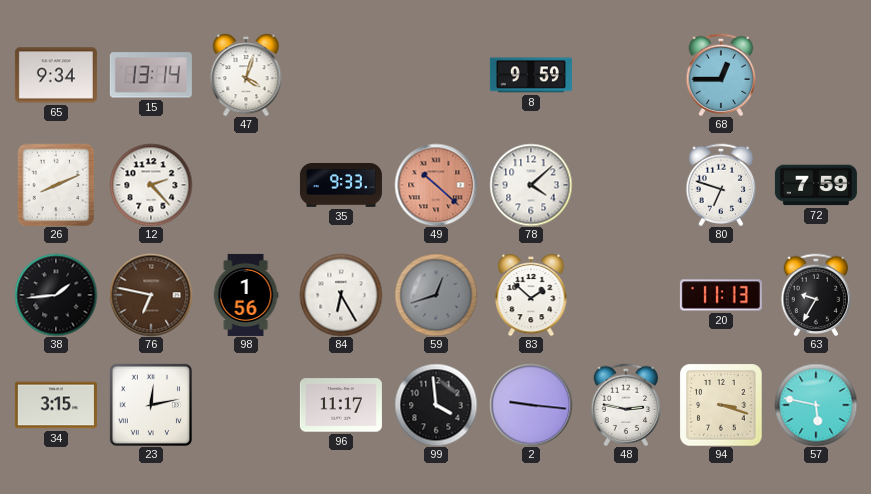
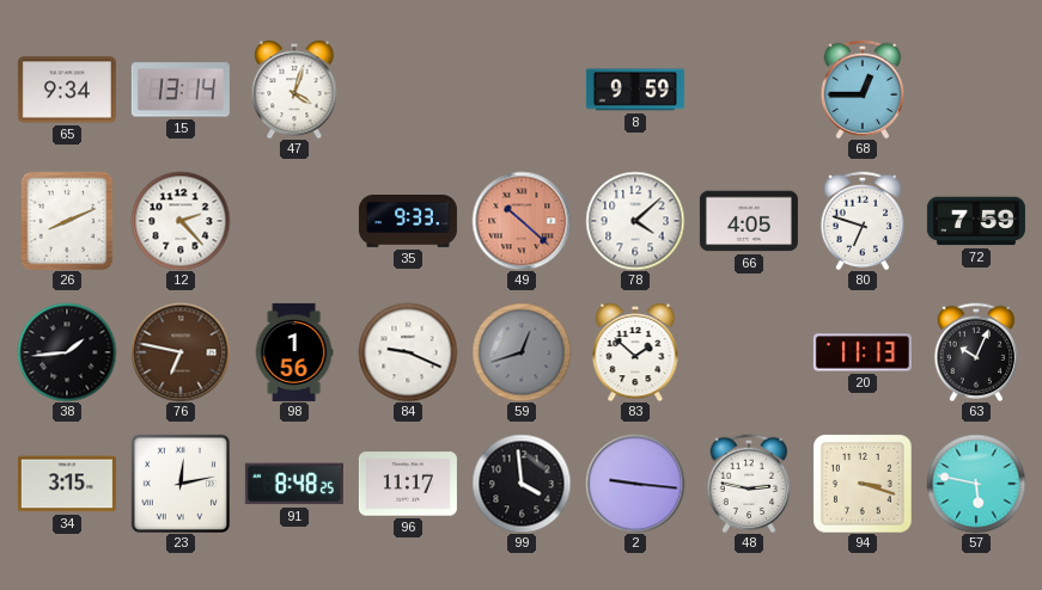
66: none -> 4:05 (749, 221)
84: 6:25 -> 9:19 (408, 352)
63: 9:35 -> 10:04 (976, 352)
91: none -> 8:48 (294, 484)
